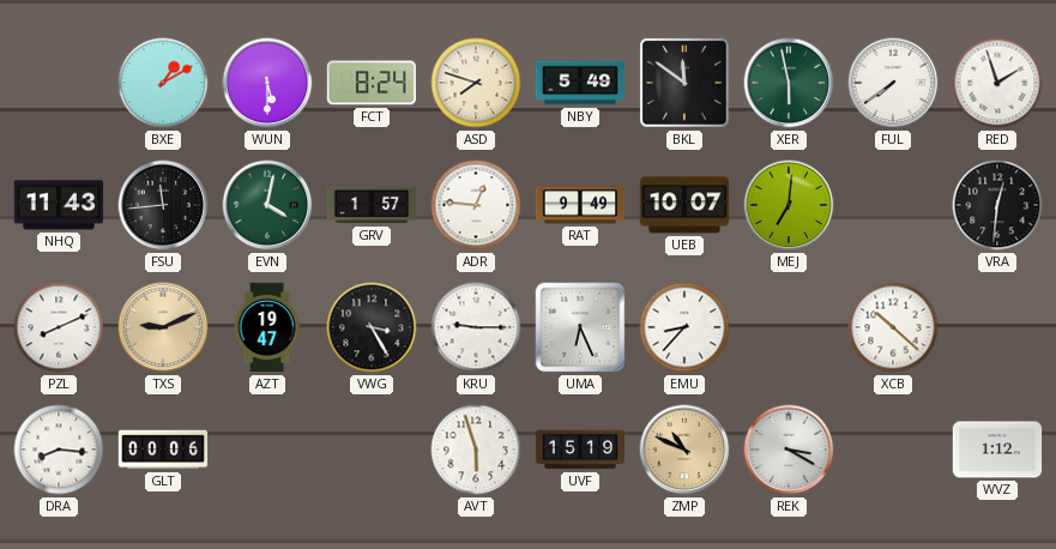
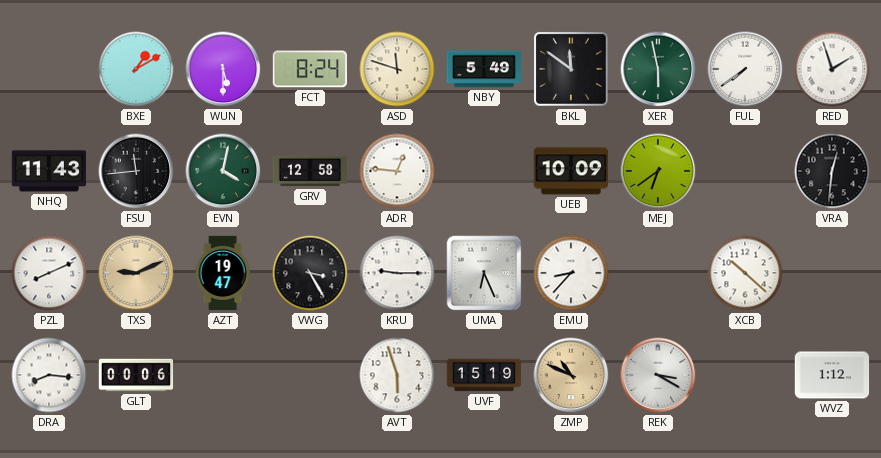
ASD: 7:48 -> 11:48 (397, 69)
GRV: 1:57 -> 12:58 (310, 171)
RAT: 9:49 -> none (580, 205)
UEB: 10:07 -> 10:09 (570, 171)
MEJ: 7:01 -> 6:39 (658, 171)
